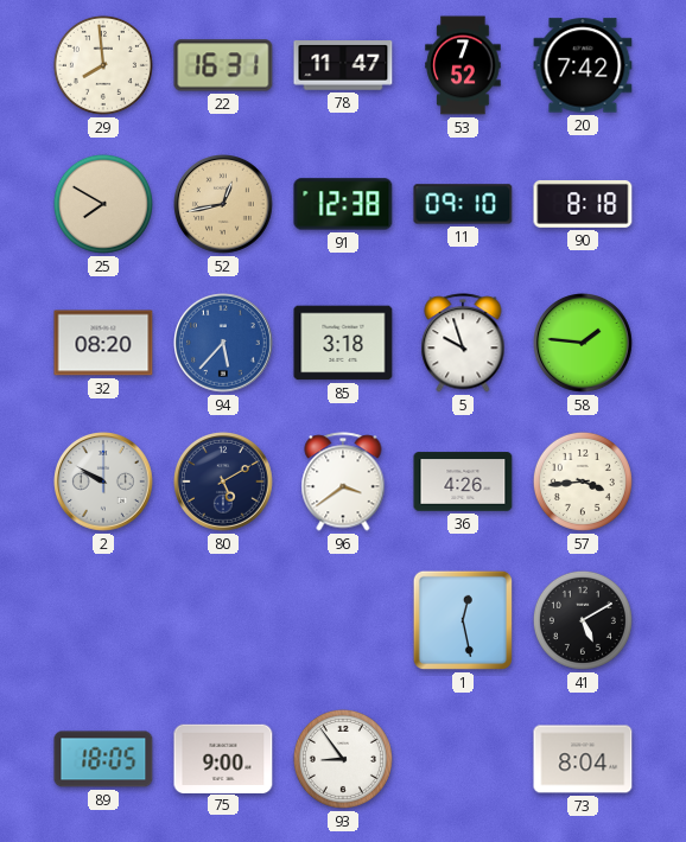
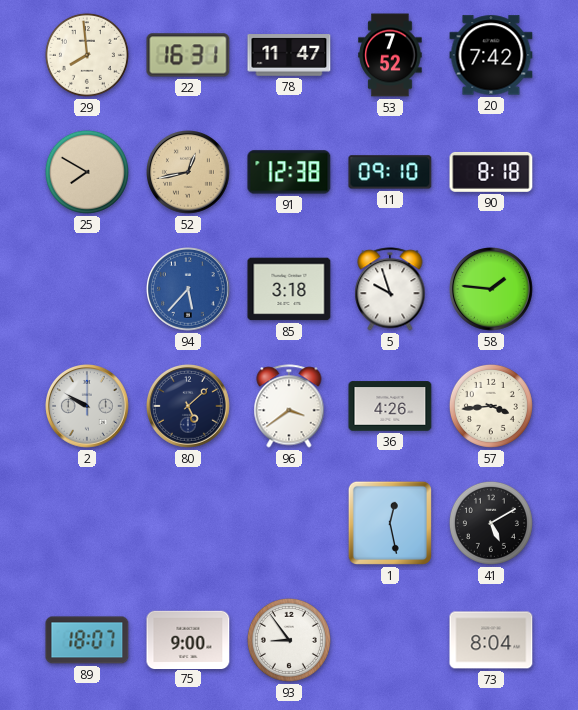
32: 08:20 -> none (103, 343)
80: 5:10 -> 5:08 (189, 407)
89: 18:05 -> 18:07 (87, 640)
